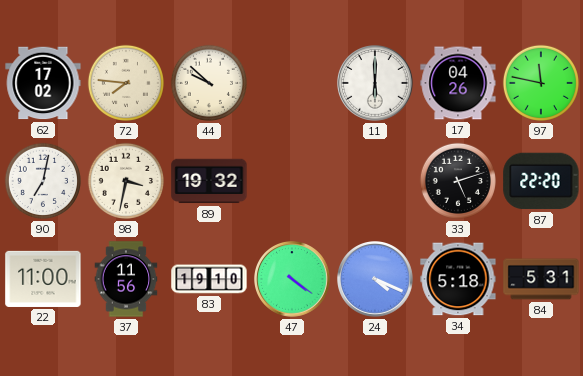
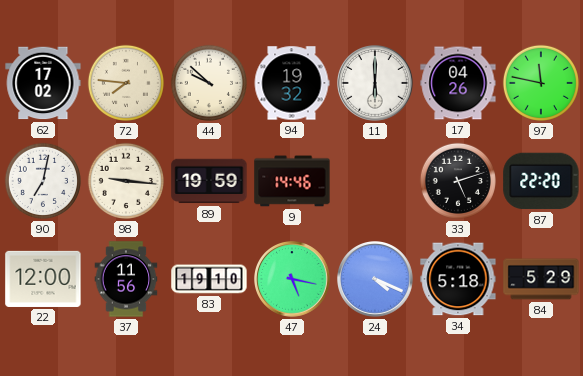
94: none -> 19:32 (292, 83)
98: 3:32 -> 9:16 (126, 181)
89: 19:32 -> 19:59 (209, 181)
9: none -> 14:46 (292, 181)
22: 11:00 -> 12:00 (43, 279)
47: 4:21 -> 5:17 (293, 280)
84: 5:31 -> 5:29 (541, 279)
